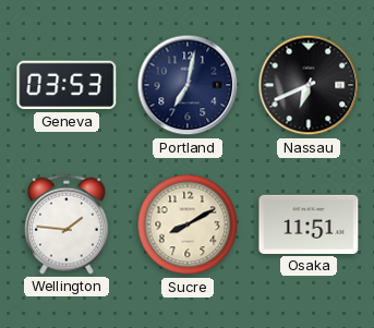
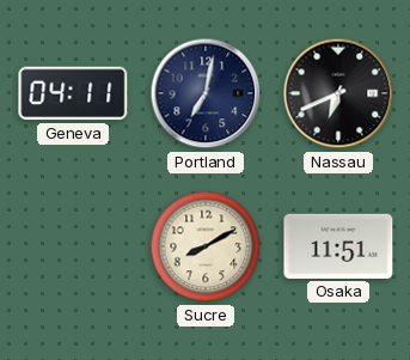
Geneva: 03:53 -> 04:11 (73, 93)
Wellington: 1:46 -> none (67, 224)
